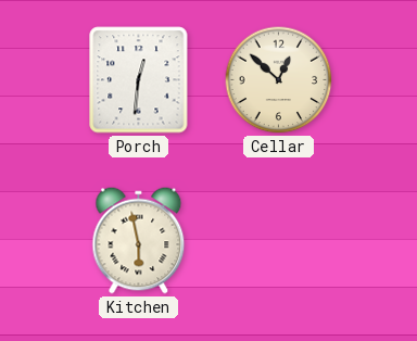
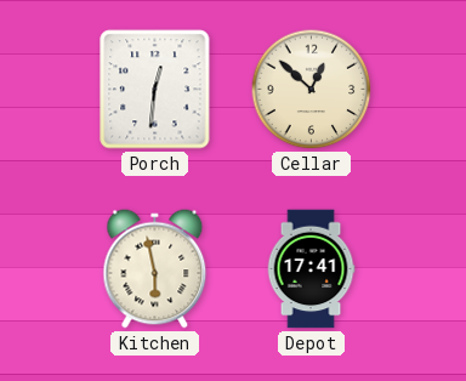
Depot: none -> 17:41 (311, 269)
